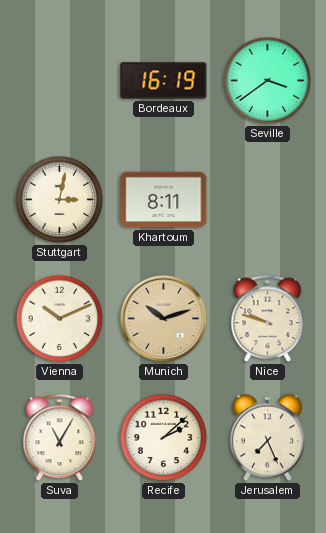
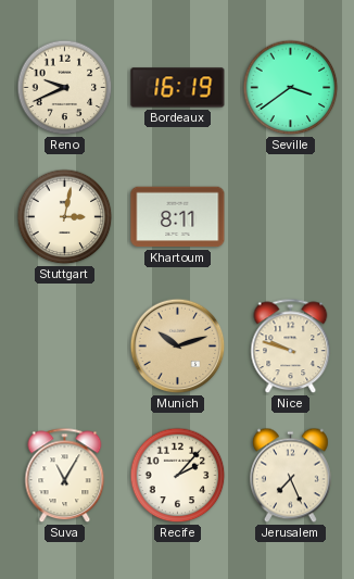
Reno: none -> 9:41 (65, 88)
Vienna: 10:11 -> none (60, 319)
Recife: 2:08 -> 2:07 (178, 476)
